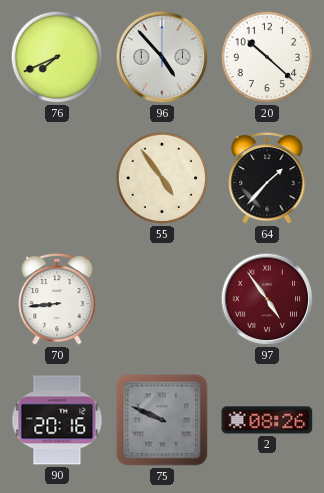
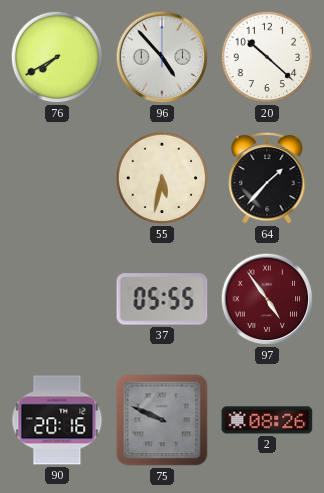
76: 7:41 -> 7:40 (57, 57)
55: 4:54 -> 5:32 (162, 178)
70: 8:44 -> none (57, 299)
37: none -> 05:55 (162, 299)
